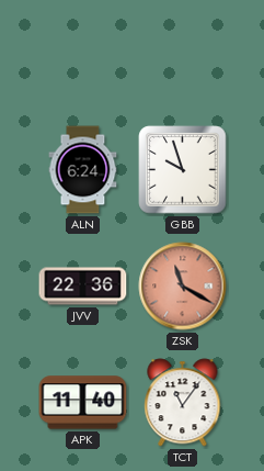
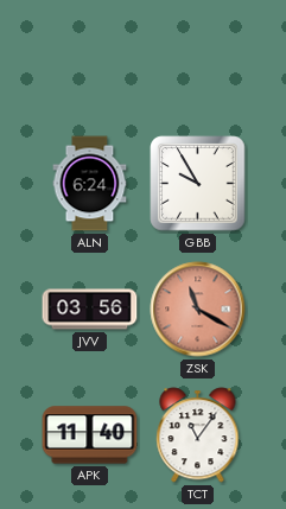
GBB: 9:57 -> 9:55 (198, 184)
JVV: 22:36 -> 03:56 (90, 310)
